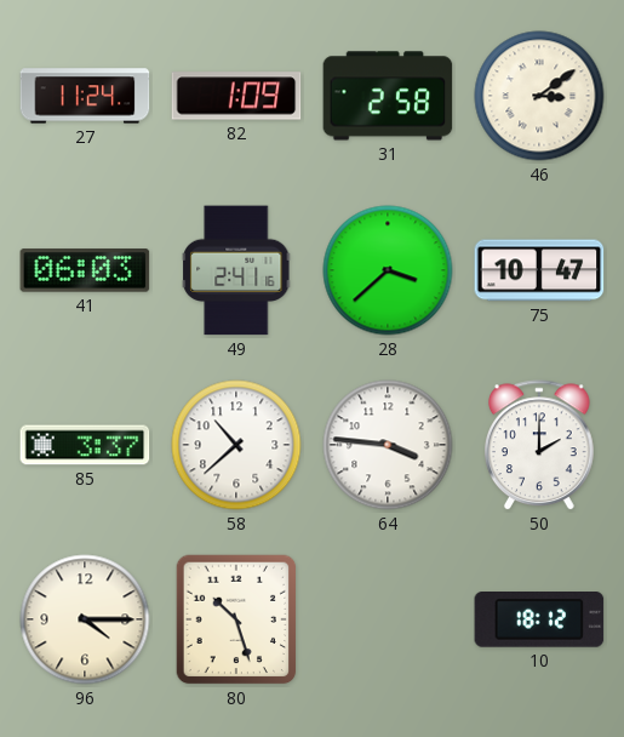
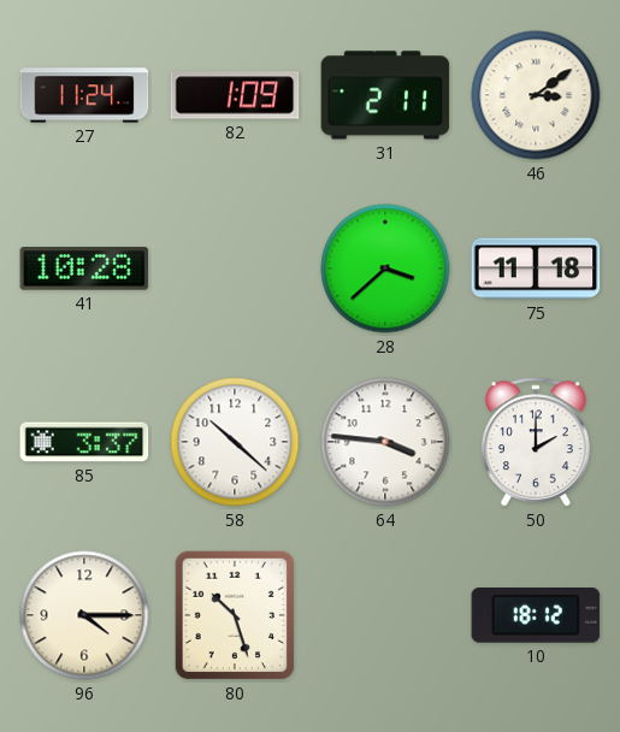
31: 2:58 -> 2:11 (385, 95)
41: 06:03 -> 10:28 (84, 268)
49: 2:41 -> none (236, 270)
75: 10:47 -> 11:18 (536, 268)
58: 10:38 -> 10:22 (235, 442)
